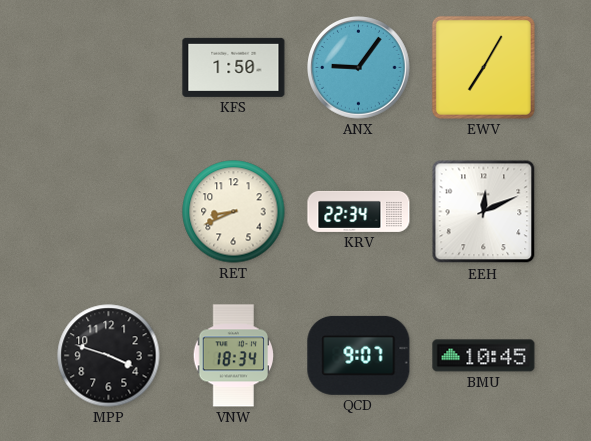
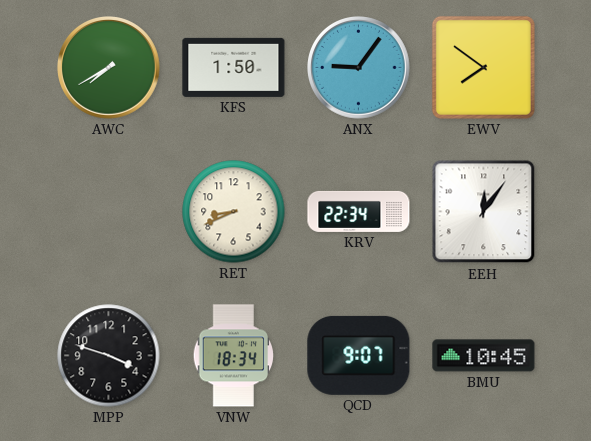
AWC: none -> 7:40 (109, 68)
EWV: 7:05 -> 7:51 (483, 67)
EEH: 12:11 -> 12:06 (484, 212)
